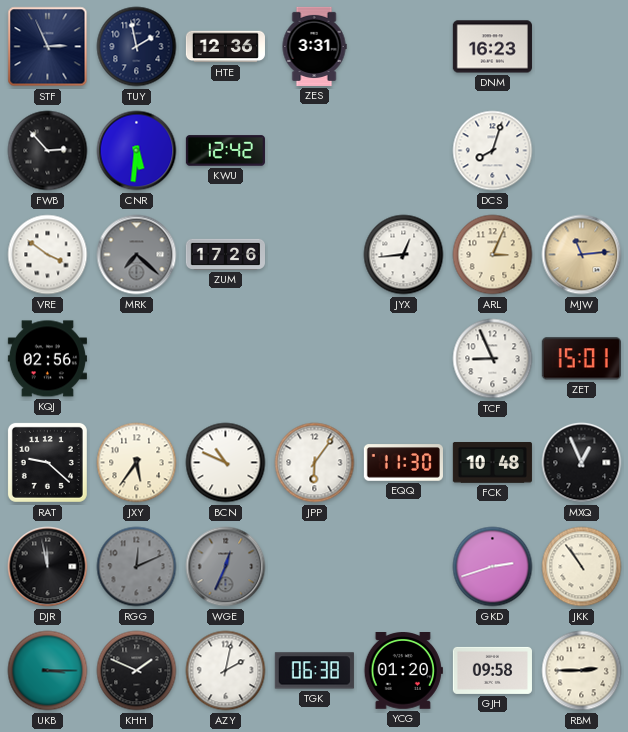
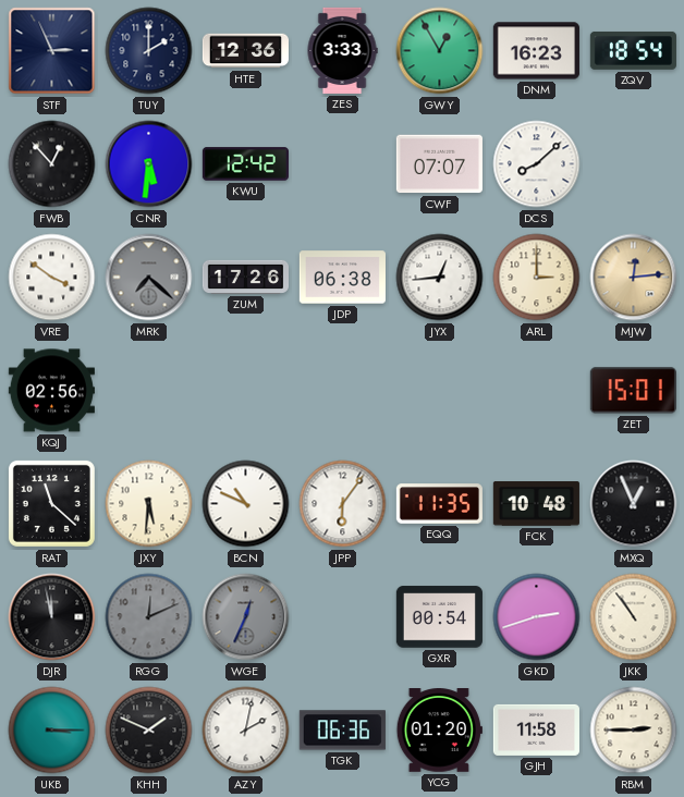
TUY: 1:58 -> 2:00 (149, 51)
ZES: 3:31 -> 3:33 (342, 50)
GWY: none -> 12:55 (440, 51)
ZQV: none -> 18:54 (633, 50)
FWB: 2:53 -> 12:53 (52, 164)
CWF: none -> 07:07 (439, 164)
DCS: 8:03 -> 8:08 (537, 164)
JDP: none -> 06:38 (342, 278)
ARL: 3:04 -> 3:00 (537, 278)
MJW: 11:14 -> 12:14 (634, 278)
TCF: 8:56 -> none (493, 359)
RAT: 9:22 -> 11:22 (51, 503)
JXY: 5:36 -> 5:31 (149, 504)
EQQ: 11:30 -> 11:35 (439, 504)
GXR: none -> 00:54 (439, 617)
TGK: 06:38 -> 06:36 (342, 731)
GJH: 09:58 -> 11:58 (536, 729)
